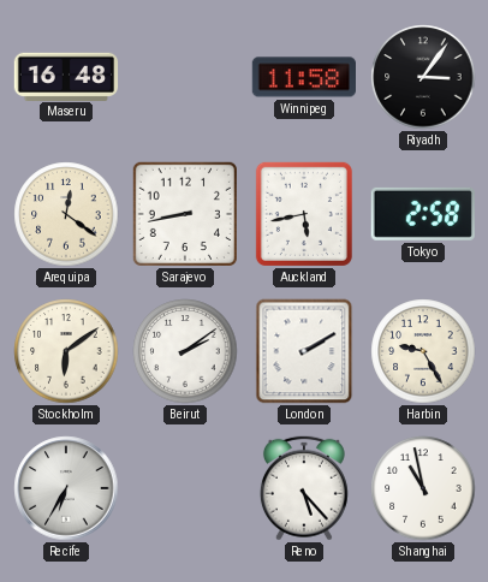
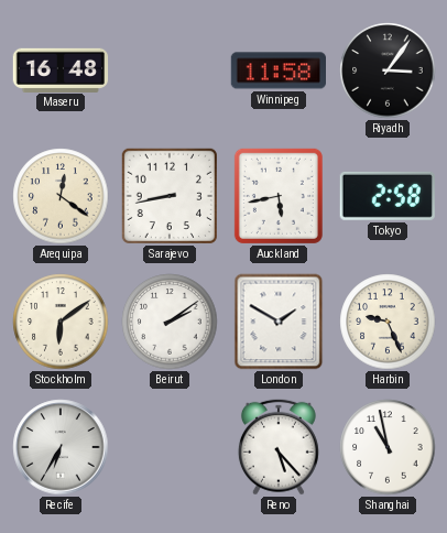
London: 2:10 -> 1:50 (279, 322)
Harbin: 9:25 -> 9:26 (388, 322)
